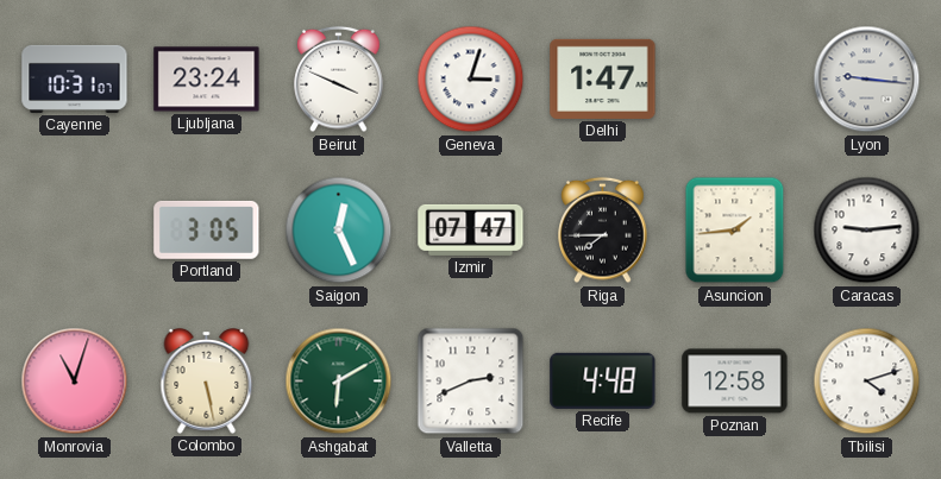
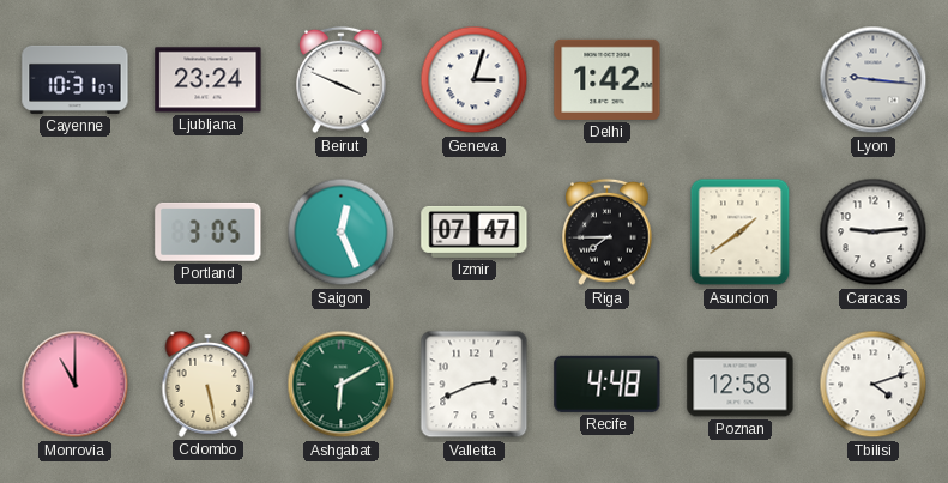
Delhi: 1:47 -> 1:42 (608, 79)
Asuncion: 1:44 -> 1:39 (741, 233)
Monrovia: 11:03 -> 11:00 (76, 385)
